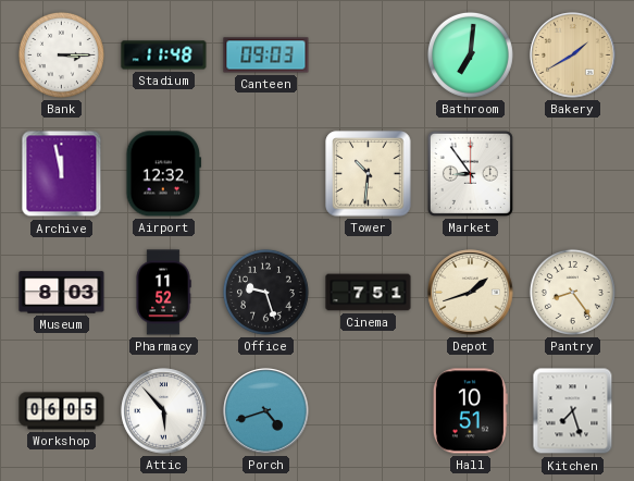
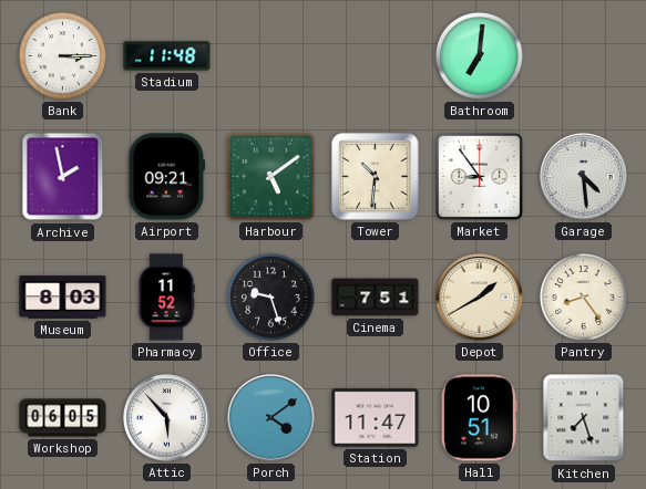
Canteen: 09:03 -> none (266, 55)
Bakery: 1:40 -> none (573, 55)
Archive: 11:58 -> 1:58 (63, 177)
Airport: 12:32 -> 09:21 (167, 177)
Harbour: none -> 5:09 (270, 176)
Garage: none -> 4:29 (584, 177)
Depot: 1:42 -> 1:40 (480, 298)
Porch: 4:42 -> 4:09 (271, 418)
Station: none -> 11:47 (376, 418)
